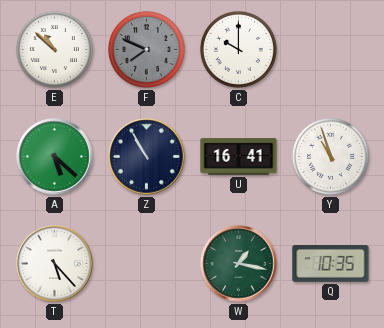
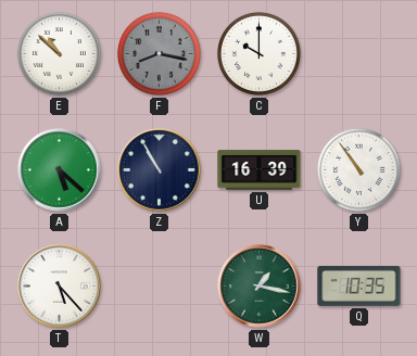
F: 7:49 -> 8:17 (159, 53)
U: 16:41 -> 16:39 (260, 170)
Y: 10:57 -> 10:54 (358, 169)
